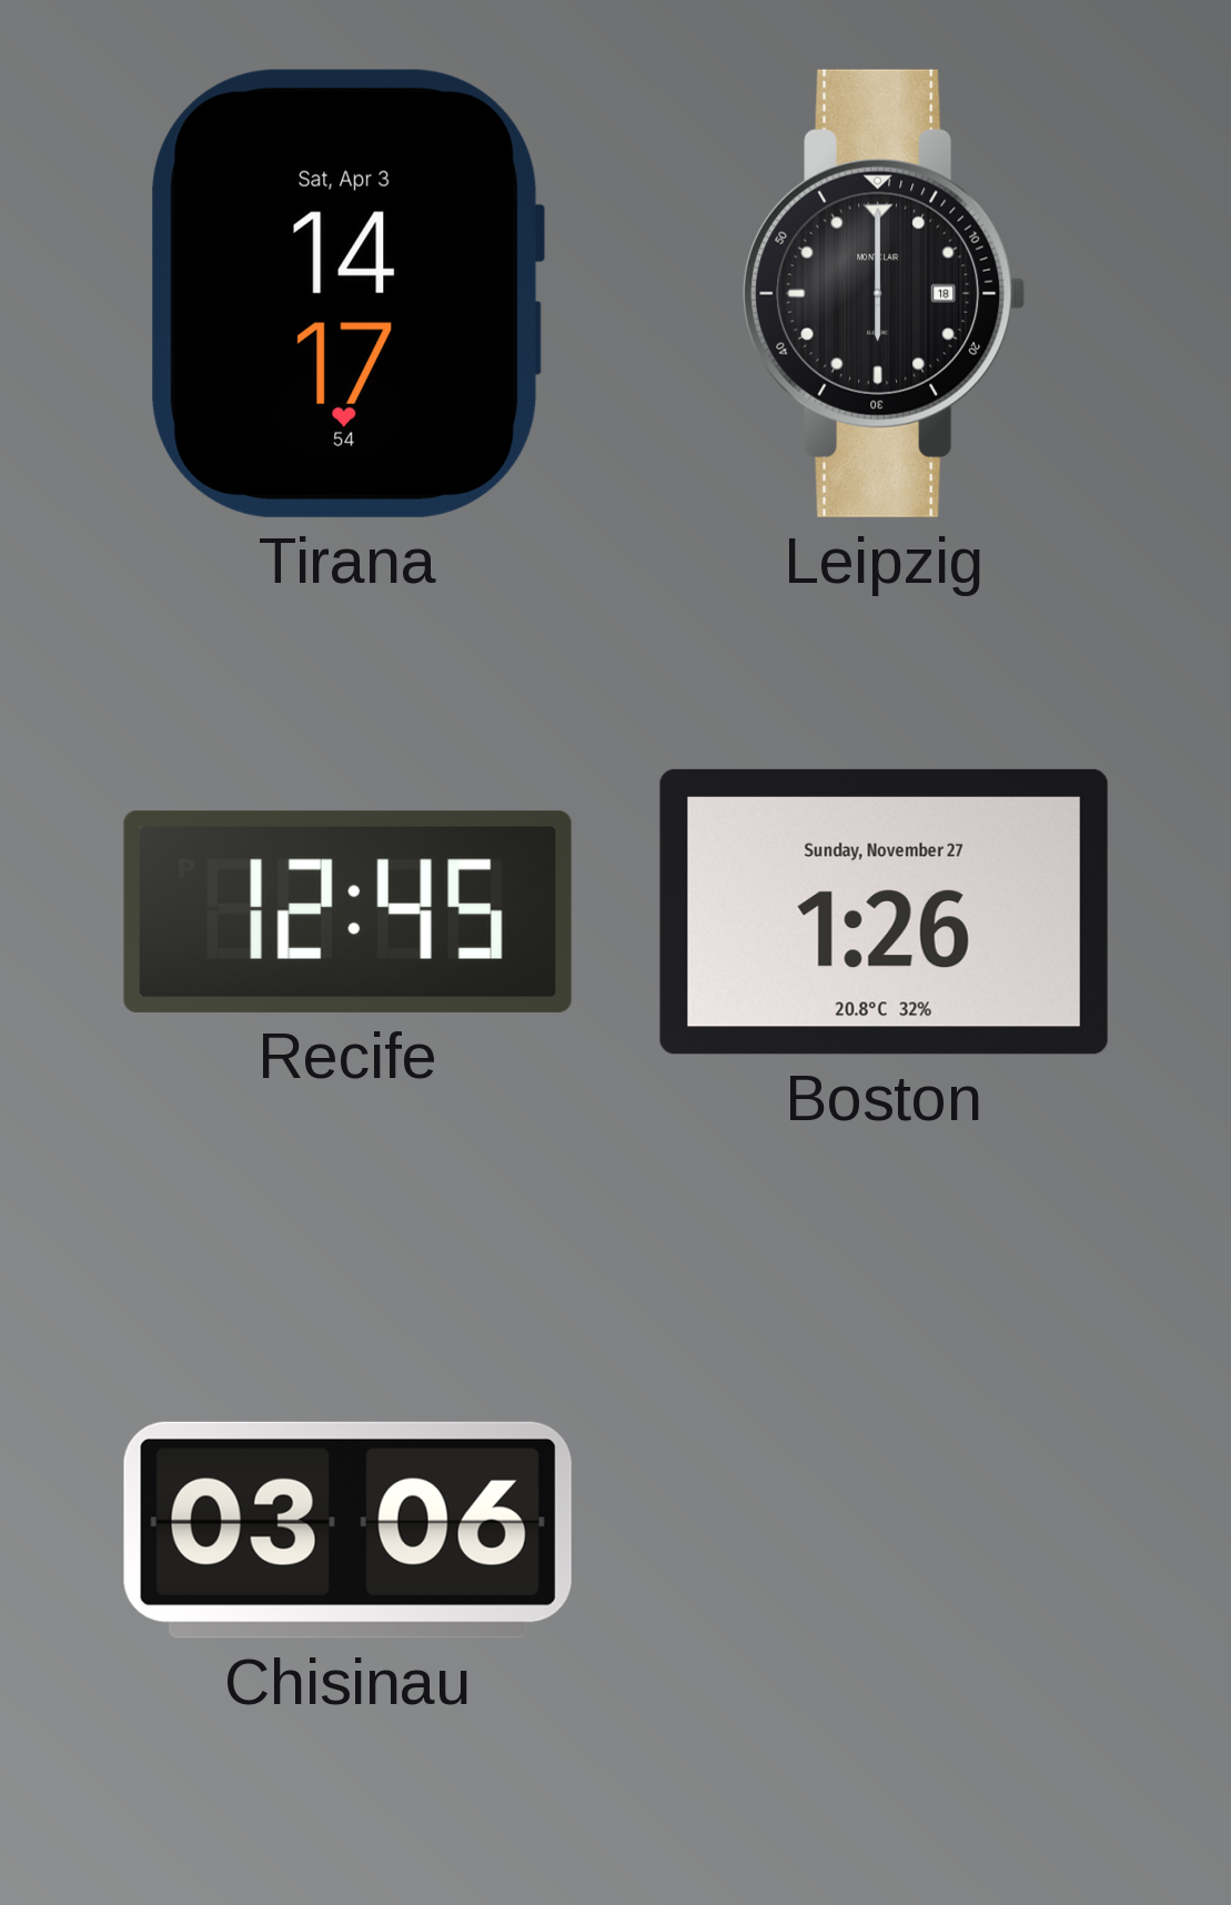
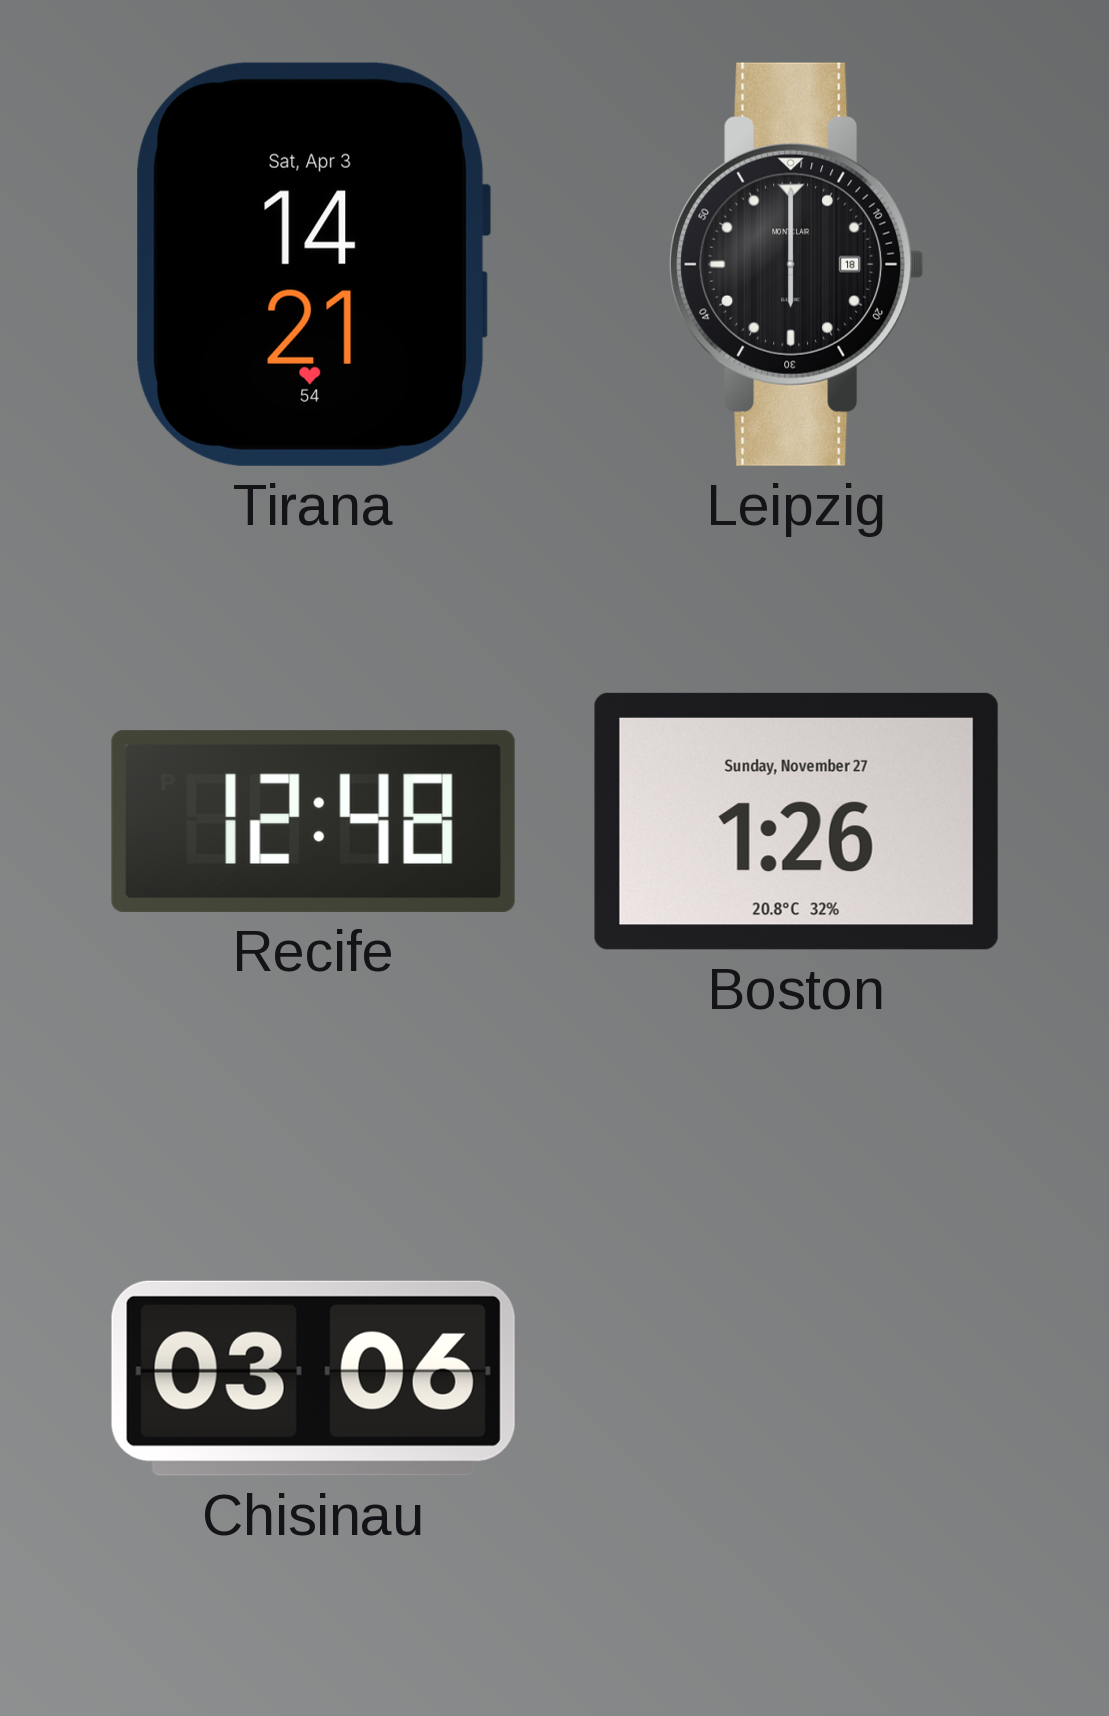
Tirana: 14:17 -> 14:21 (313, 264)
Recife: 12:45 -> 12:48 (313, 821)
